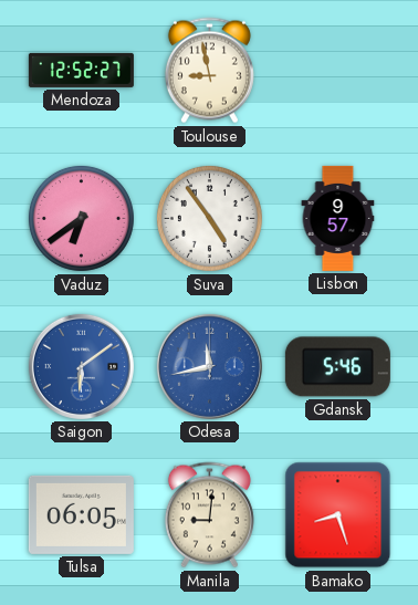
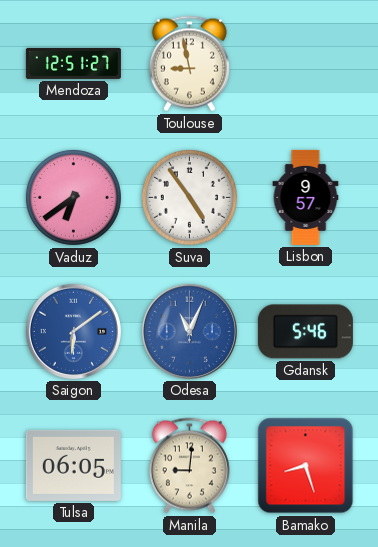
Mendoza: 12:52 -> 12:51 (73, 63)
Odesa: 11:43 -> 11:04 (189, 331)
